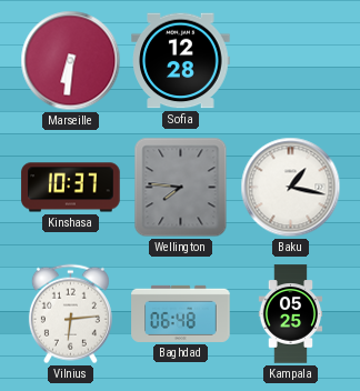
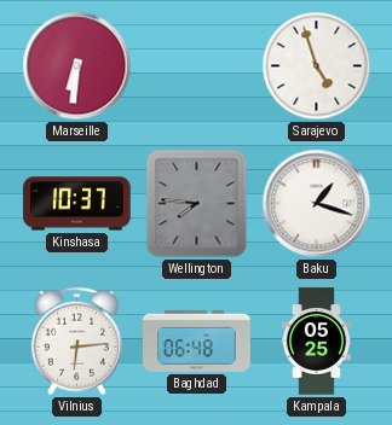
Sofia: 12:28 -> none (181, 61)
Sarajevo: none -> 4:57 (317, 66)
Baku: 1:17 -> 1:18 (317, 204)
